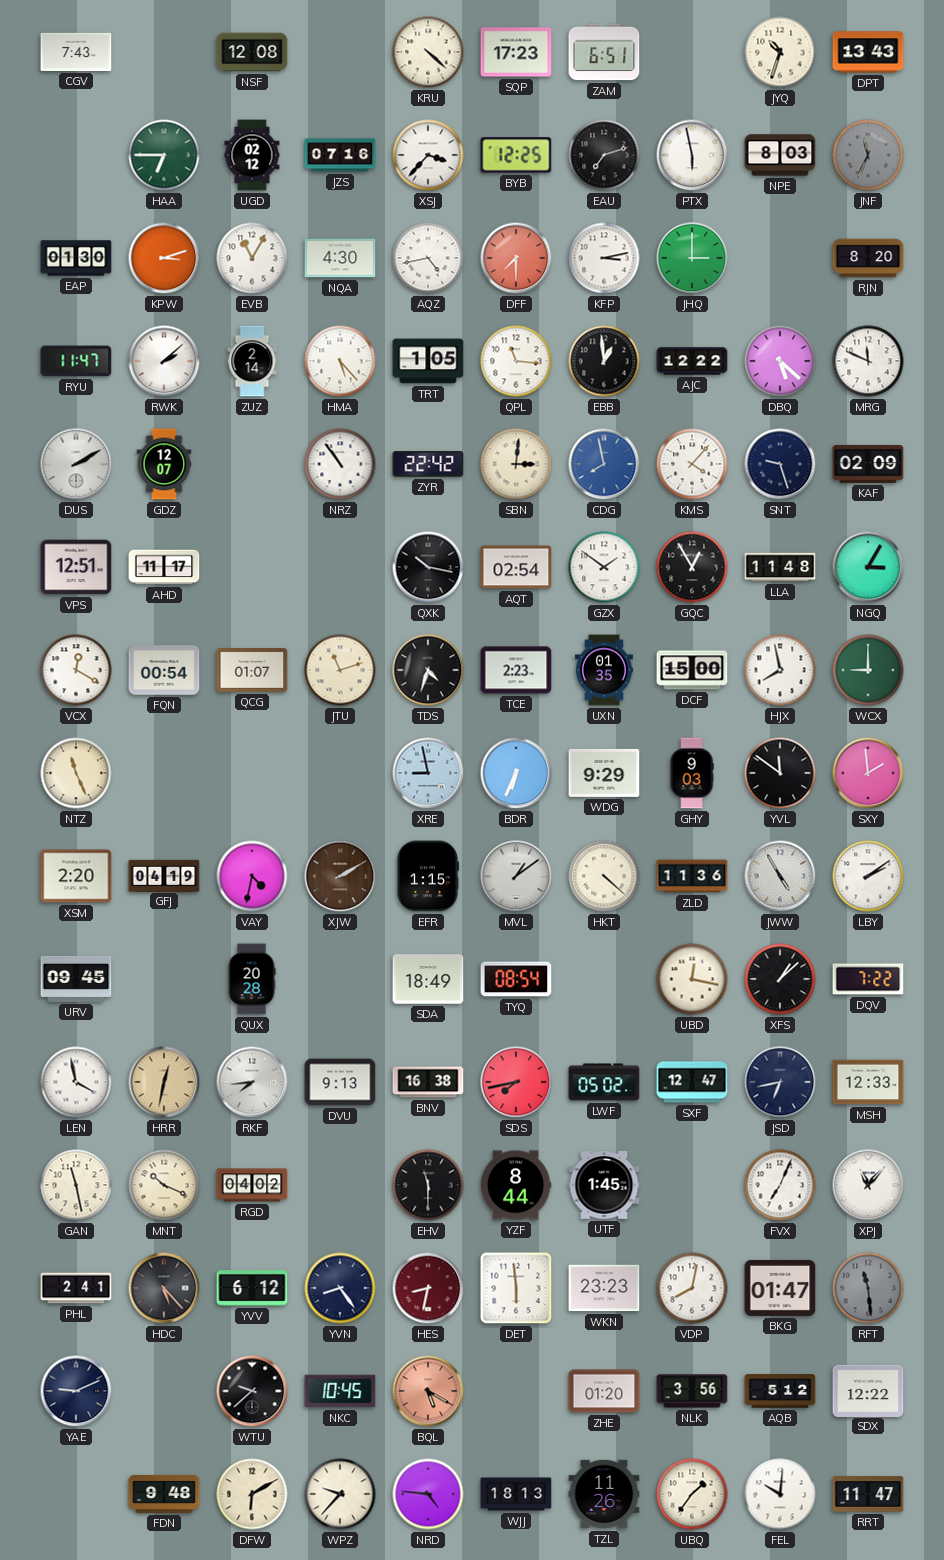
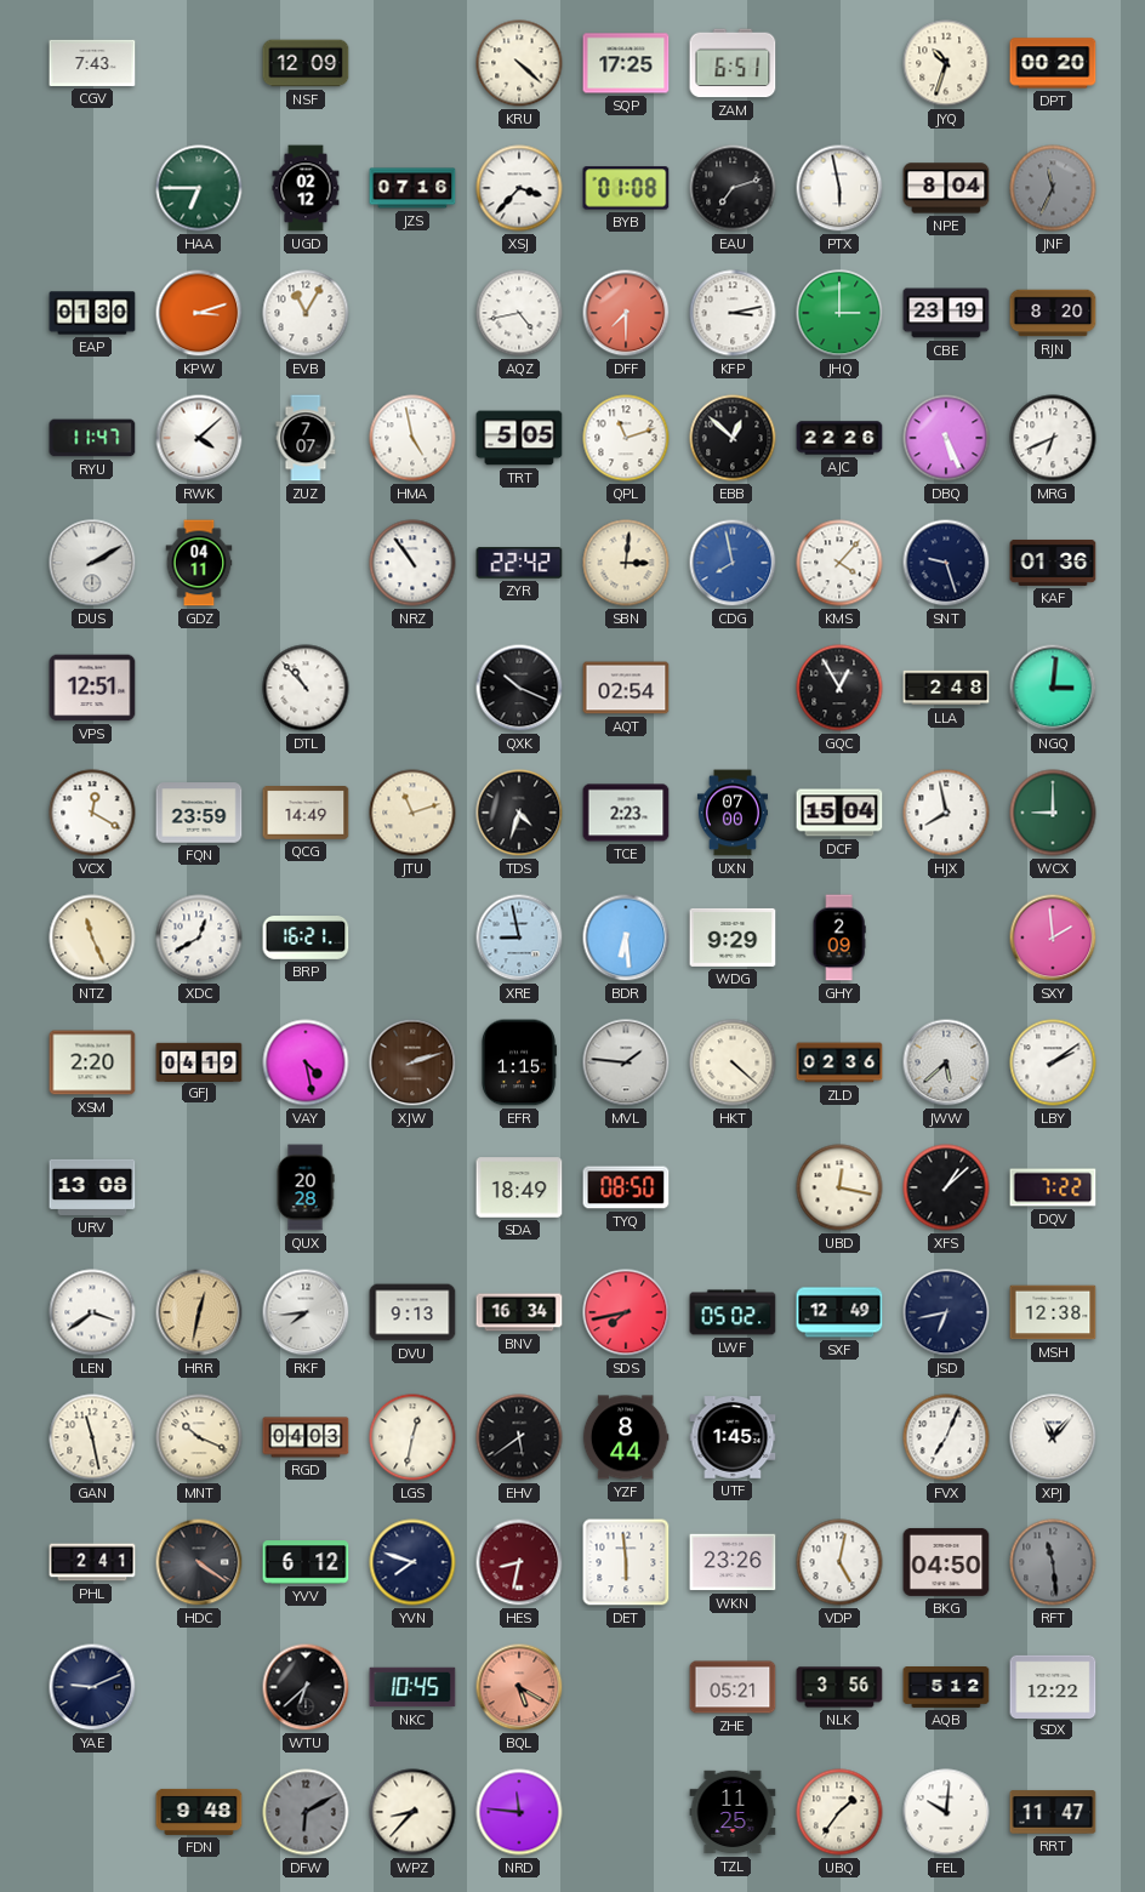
NSF: 12:08 -> 12:09 (306, 63)
SQP: 17:23 -> 17:25 (626, 63)
DPT: 13:43 -> 00:20 (1053, 63)
BYB: 12:25 -> 01:08 (626, 188)
NPE: 8:03 -> 8:04 (946, 188)
NQA: 4:30 -> none (340, 258)
CBE: none -> 23:19 (946, 313)
RWK: 2:08 -> 4:08 (199, 438)
ZUZ: 2:14 -> 7:07 (306, 438)
HMA: 5:23 -> 4:58 (412, 438)
TRT: 1:05 -> 5:05 (519, 438)
QPL: 11:16 -> 11:12 (626, 438)
EBB: 12:59 -> 12:52 (733, 438)
AJC: 12:22 -> 22:26 (839, 438)
DBQ: 5:22 -> 5:26 (946, 438)
MRG: 11:49 -> 6:41 (1053, 438)
GDZ: 12:07 -> 04:11 (199, 563)
KAF: 02:09 -> 01:36 (1053, 563)
AHD: 11:17 -> none (164, 567)
DTL: none -> 10:53 (306, 688)
QXK: 10:17 -> 10:19 (519, 688)
GZX: 1:51 -> none (604, 567)
LLA: 11:48 -> 2:48 (946, 688)
NGQ: 3:05 -> 3:01 (1053, 688)
FQN: 00:54 -> 23:59 (199, 813)
QCG: 01:07 -> 14:49 (306, 814)
UXN: 01:35 -> 07:00 (733, 813)
DCF: 15:00 -> 15:04 (839, 813)
XDC: none -> 12:40 (199, 938)
BRP: none -> 16:21 (306, 938)
BDR: 6:34 -> 6:29 (626, 938)
GHY: 9:03 -> 2:09 (839, 938)
YVL: 11:51 -> none (780, 773)
VAY: 4:32 -> 4:28 (306, 1062)
XJW: 2:10 -> 2:12 (412, 1062)
MVL: 1:09 -> 1:46 (626, 1062)
ZLD: 11:36 -> 02:36 (839, 1062)
JWW: 4:55 -> 5:38 (946, 1062)
URV: 09:45 -> 13:08 (92, 1187)
TYQ: 08:54 -> 08:50 (626, 1187)
LEN: 3:58 -> 3:39 (92, 1312)
BNV: 16:38 -> 16:34 (519, 1312)
SXF: 12:47 -> 12:49 (839, 1312)
MSH: 12:33 -> 12:38 (1053, 1312)
RGD: 04:02 -> 04:03 (306, 1437)
LGS: none -> 12:32 (412, 1437)
EHV: 11:30 -> 5:39 (519, 1437)
HDC: 5:23 -> 4:21 (199, 1562)
YVN: 8:24 -> 7:48 (412, 1562)
WKN: 23:23 -> 23:26 (733, 1562)
VDP: 8:02 -> 5:02 (839, 1562)
BKG: 01:47 -> 04:50 (946, 1562)
WTU: 9:38 -> 6:38 (306, 1687)
ZHE: 01:20 -> 05:21 (733, 1687)
DFW dial: cream -> grey (306, 1812)
WPZ: 9:37 -> 8:37 (412, 1812)
NRD: 4:46 -> 11:46 (519, 1812)
WJJ: 18:13 -> none (516, 1494)
TZL: 11:26 -> 11:25 (733, 1812)
